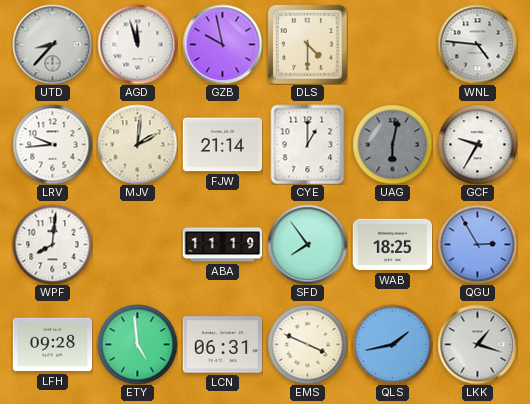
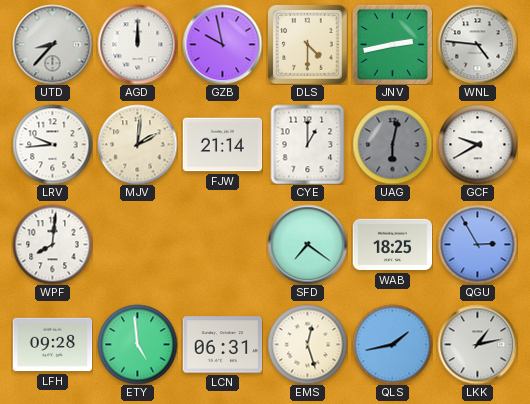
AGD: 11:57 -> 12:00 (137, 44)
JNV: none -> 2:43 (392, 44)
GCF: 9:35 -> 9:40 (477, 144)
ABA: 11:19 -> none (222, 245)
SFD: 7:54 -> 7:21 (307, 244)
EMS: 3:49 -> 12:27 (307, 344)
LKK: 1:18 -> 1:13 (477, 344)
